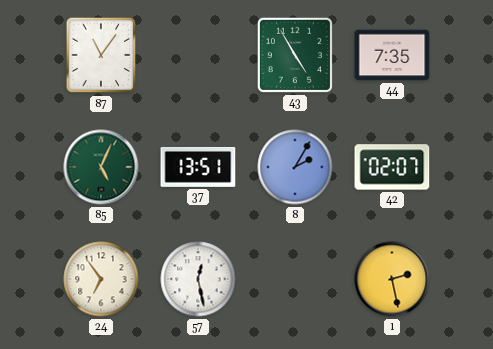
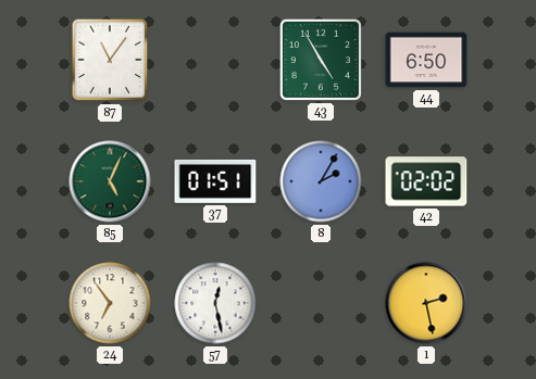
44: 7:35 -> 6:50 (426, 60)
37: 13:51 -> 01:51 (215, 181)
42: 02:07 -> 02:02 (426, 181)
